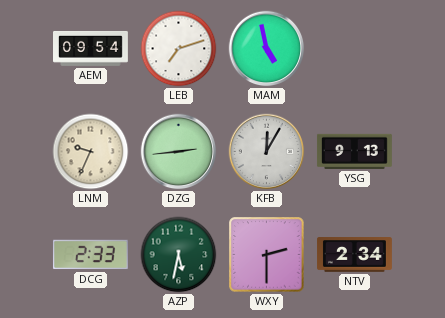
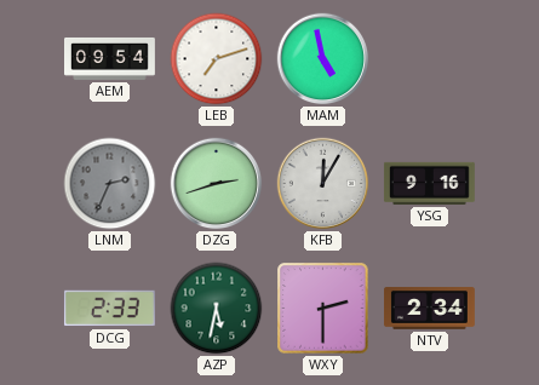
LNM: 9:34 -> 2:34 (110, 184)
LNM dial: cream -> grey (110, 184)
DZG: 2:44 -> 2:42 (217, 184)
YSG: 9:13 -> 9:16 (429, 183)
